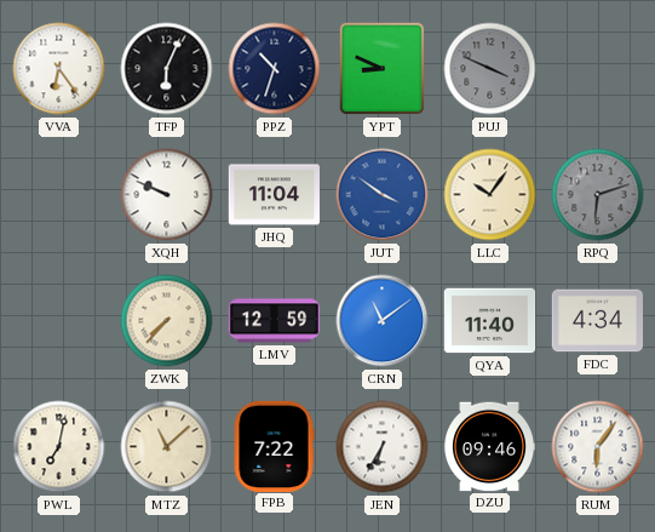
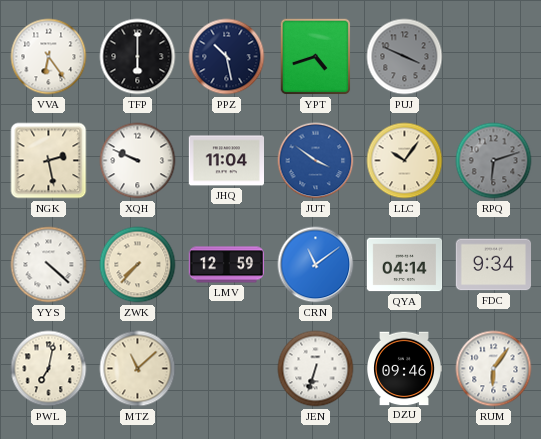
TFP: 6:04 -> 6:00 (138, 57)
PPZ: 10:33 -> 10:28 (227, 57)
YPT: 8:49 -> 4:42 (316, 57)
NGK: none -> 2:28 (49, 161)
YYS: none -> 4:22 (49, 265)
QYA: 11:40 -> 04:14 (405, 265)
FDC: 4:34 -> 9:34 (493, 265)
FPB: 7:22 -> none (274, 446)
JEN: 6:35 -> 6:33 (316, 369)
